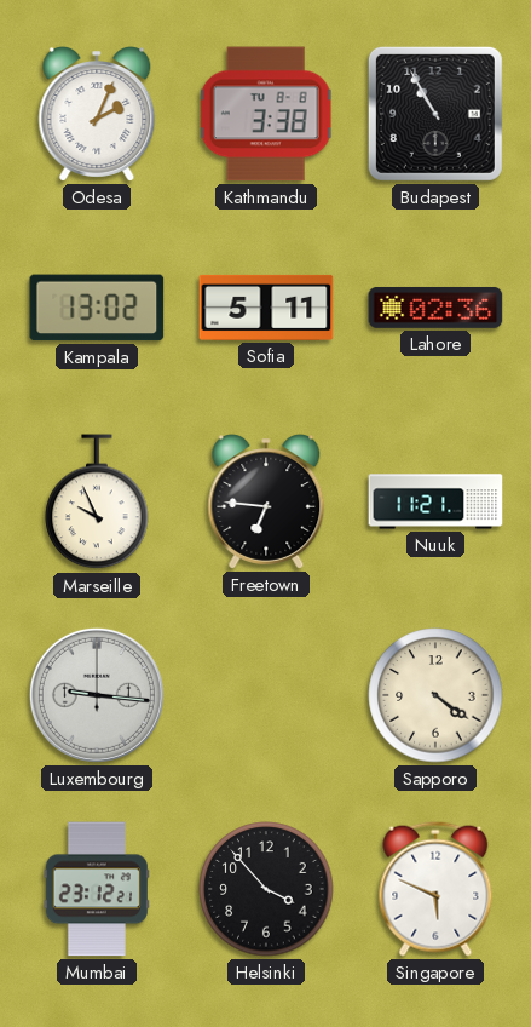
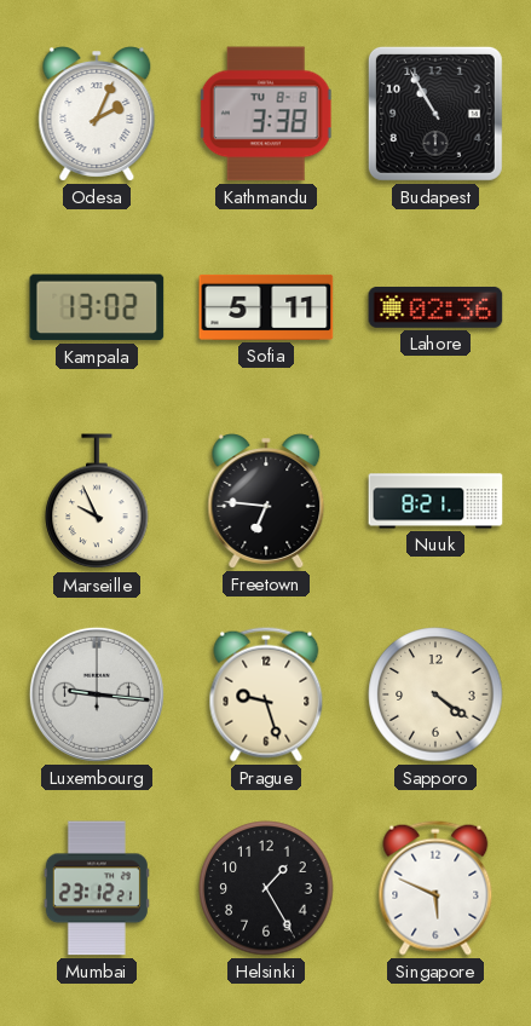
Nuuk: 11:21 -> 8:21 (435, 501)
Prague: none -> 9:27 (266, 694)
Helsinki: 3:53 -> 1:25 (266, 888)
